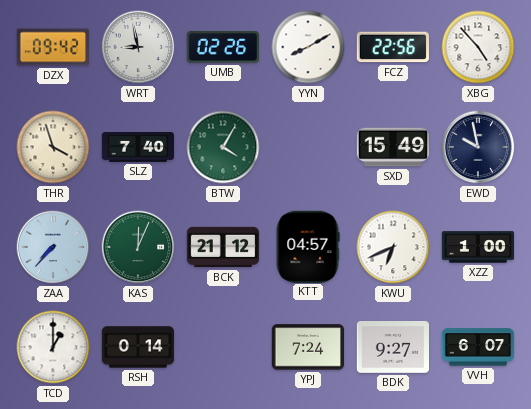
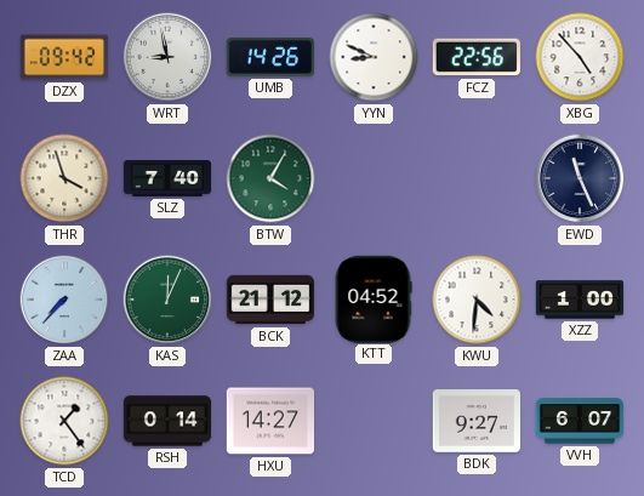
UMB: 02:26 -> 14:26 (269, 57)
YYN: 8:10 -> 8:49 (374, 57)
SXD: 15:49 -> none (393, 147)
EWD: 9:58 -> 11:26 (580, 178)
KTT: 04:57 -> 04:52 (374, 298)
KWU: 6:41 -> 4:31 (477, 300)
TCD: 1:00 -> 1:24 (64, 421)
HXU: none -> 14:27 (269, 421)
YPJ: 7:24 -> none (308, 347)
